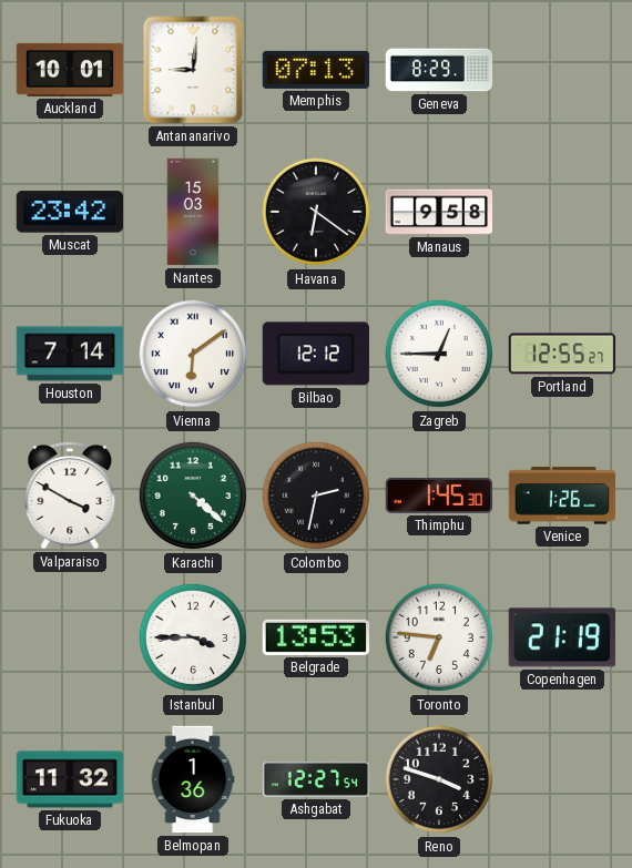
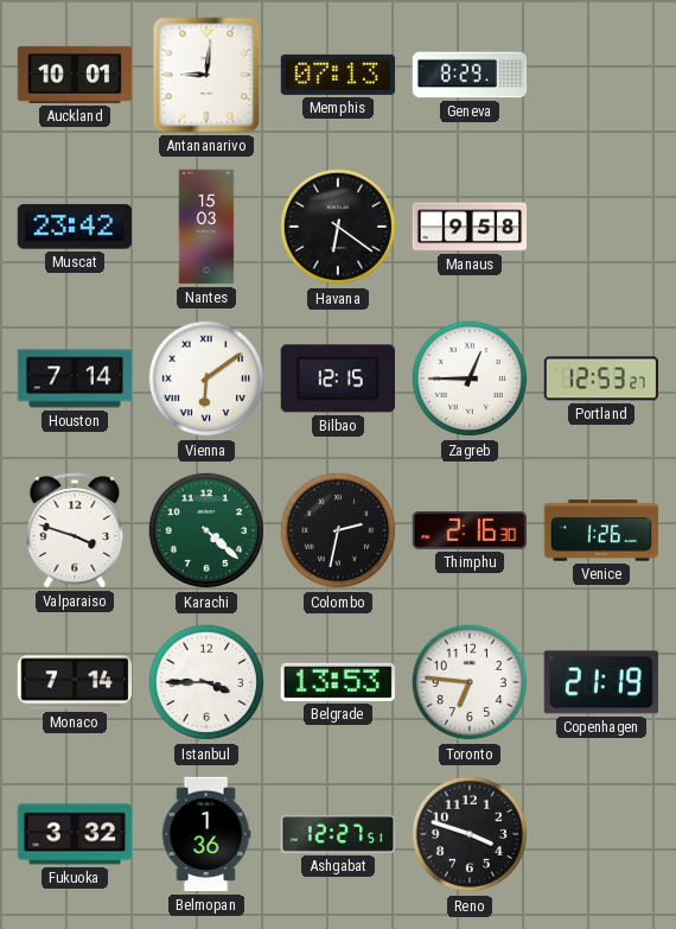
Bilbao: 12:12 -> 12:15 (338, 378)
Portland: 12:55 -> 12:53 (601, 378)
Valparaiso: 3:50 -> 3:48 (75, 530)
Thimphu: 1:45 -> 2:16 (468, 530)
Monaco: none -> 7:14 (75, 682)
Fukuoka: 11:32 -> 3:32 (75, 834)
Ashgabat: 12:27:54 -> 12:27:51 (338, 834)
